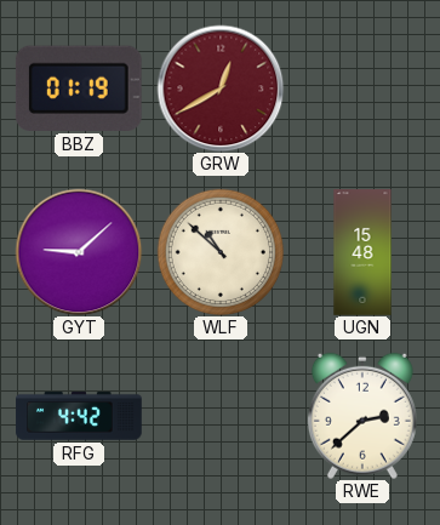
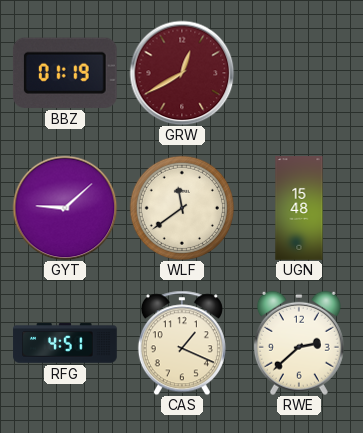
WLF: 10:52 -> 11:39 (182, 208)
RFG: 4:42 -> 4:51 (65, 343)
CAS: none -> 1:19 (182, 343)
